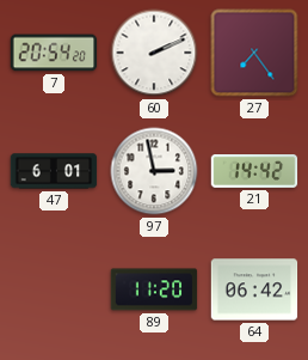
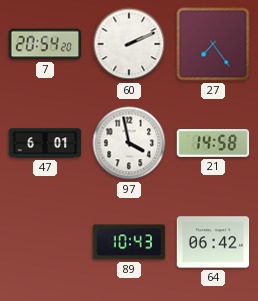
97: 2:58 -> 3:58 (129, 143)
21: 14:42 -> 14:58 (213, 144)
89: 11:20 -> 10:43 (129, 242)
